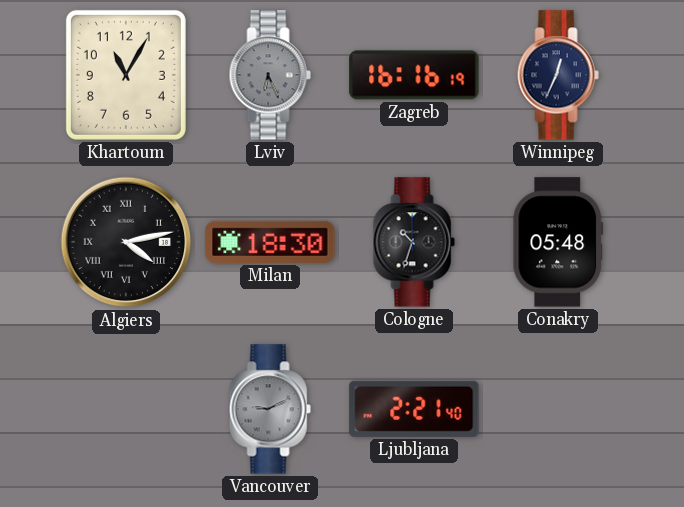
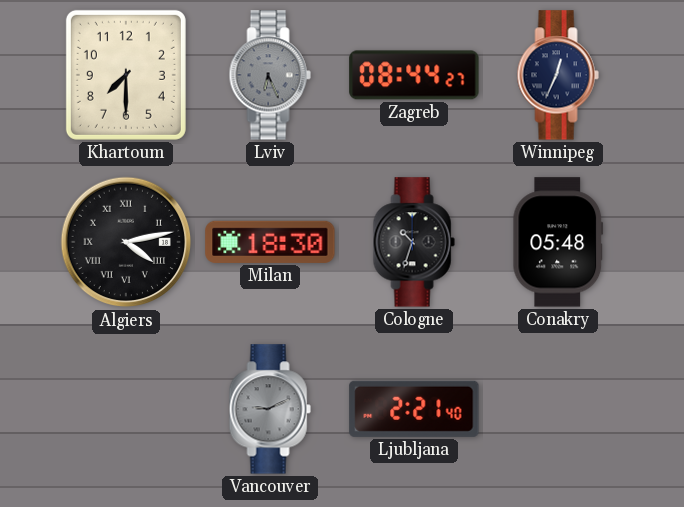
Khartoum: 11:05 -> 7:30 (126, 75)
Zagreb: 16:16 -> 08:44 (414, 75)
